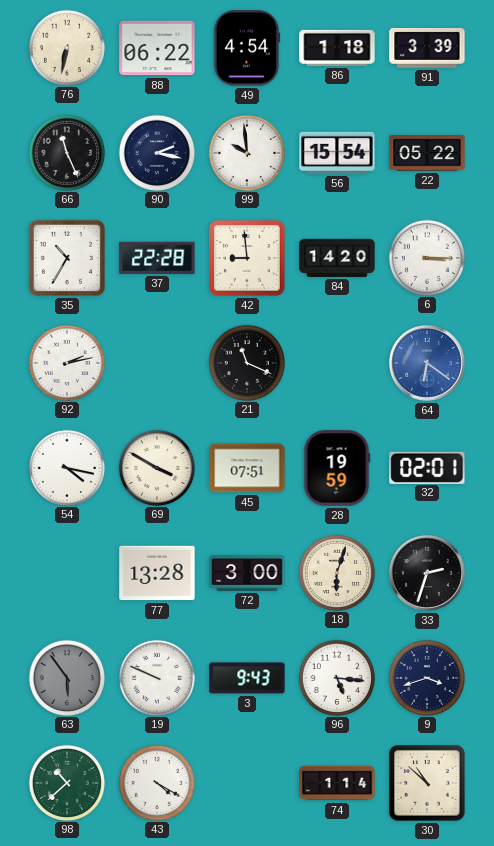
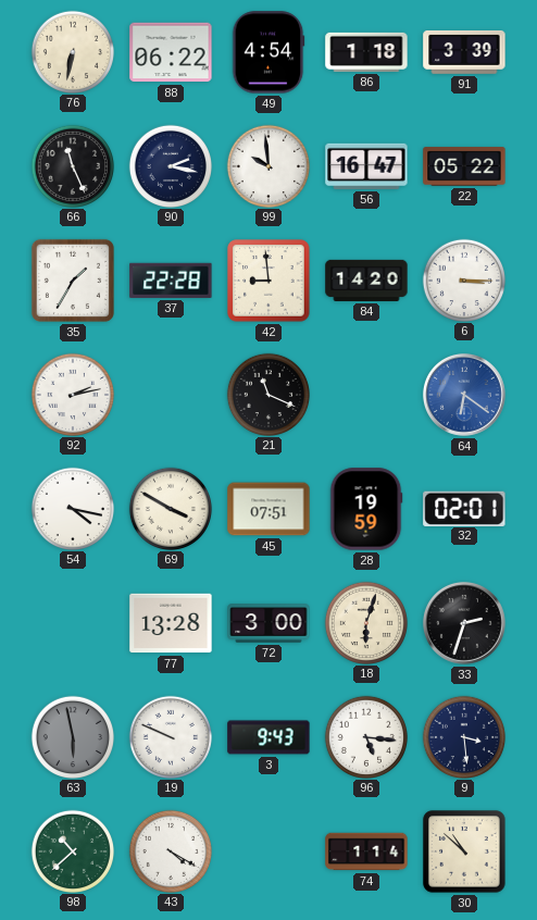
56: 15:54 -> 16:47 (366, 166)
35: 10:35 -> 1:35 (73, 281)
63: 5:54 -> 5:58 (72, 736)
9: 3:42 -> 3:29 (463, 736)
